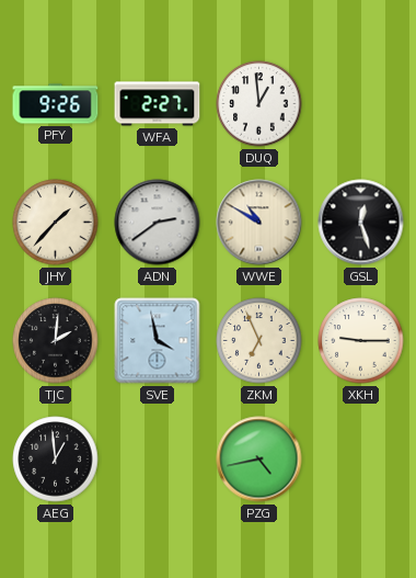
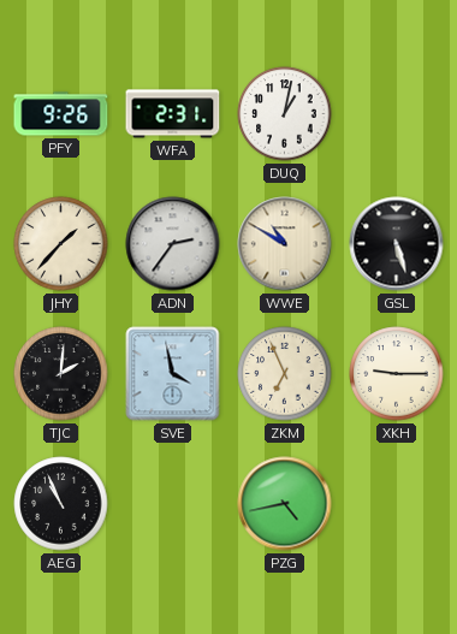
WFA: 2:27 -> 2:31 (173, 114)
DUQ: 12:59 -> 1:02 (285, 114)
ADN: 2:39 -> 2:36 (173, 244)
GSL: 12:27 -> 5:27 (397, 244)
AEG: 12:59 -> 10:56 (61, 504)
